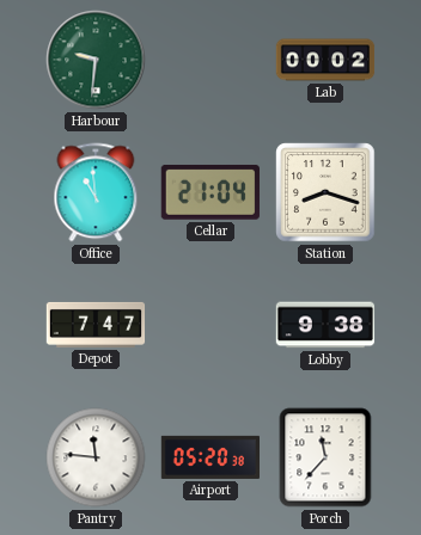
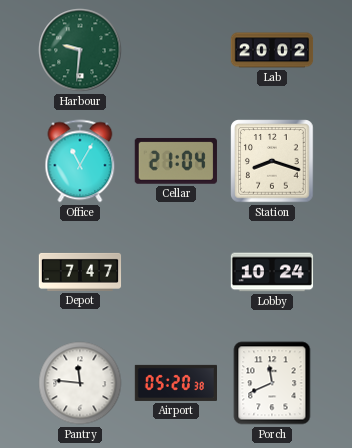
Lab: 00:02 -> 20:02 (272, 50)
Office: 10:59 -> 11:05 (80, 161)
Lobby: 9:38 -> 10:24 (272, 272)
Porch: 11:37 -> 11:41 (272, 383)
